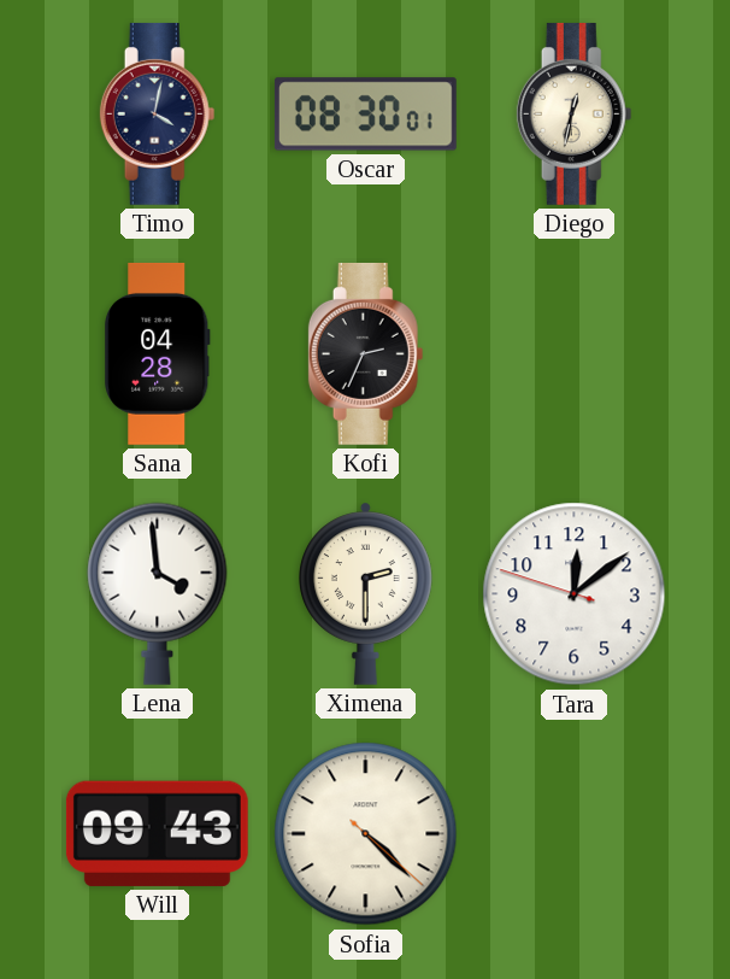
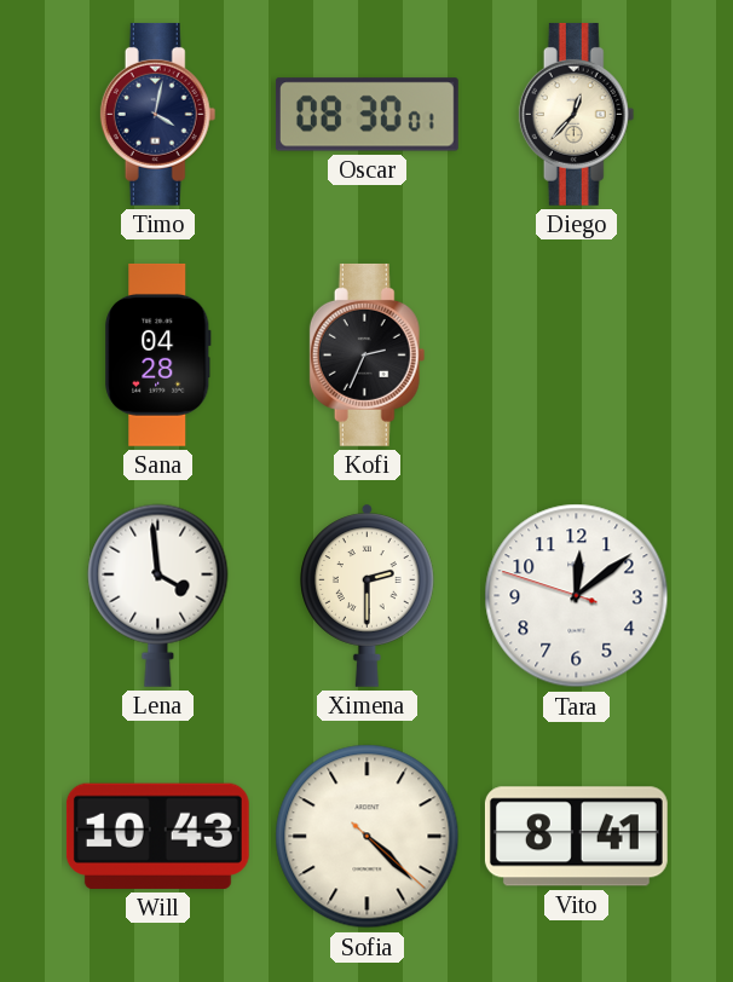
Diego: 12:32 -> 12:37 (577, 114)
Will: 09:43 -> 10:43 (157, 836)
Vito: none -> 8:41 (576, 837)
